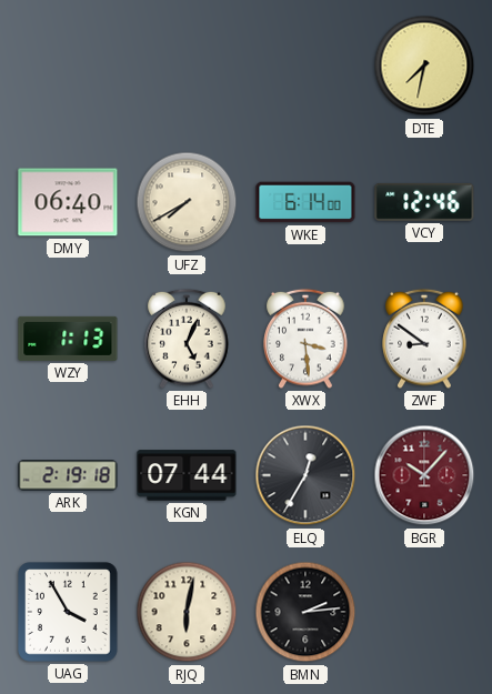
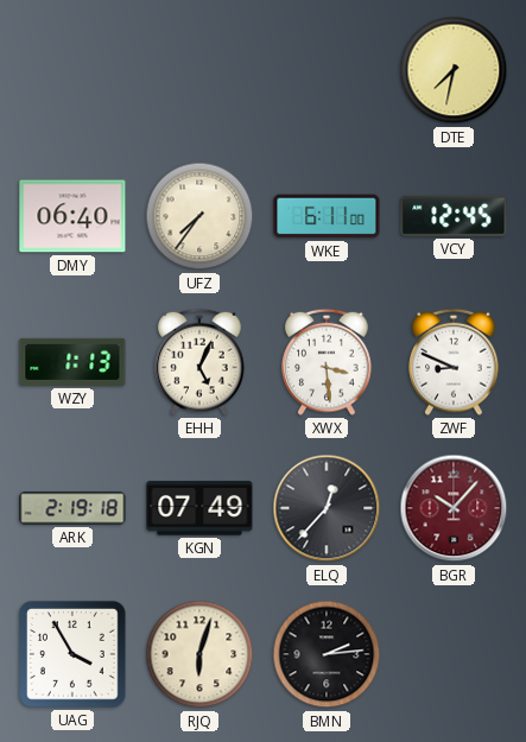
UFZ: 7:40 -> 7:36 (199, 216)
WKE: 6:14 -> 6:11 (327, 216)
VCY: 12:46 -> 12:45 (454, 216)
ZWF: 8:51 -> 8:49 (454, 362)
KGN: 07:44 -> 07:49 (199, 508)
ELQ: 12:35 -> 12:37 (327, 508)
RJQ: 6:02 -> 6:03 (199, 654)
